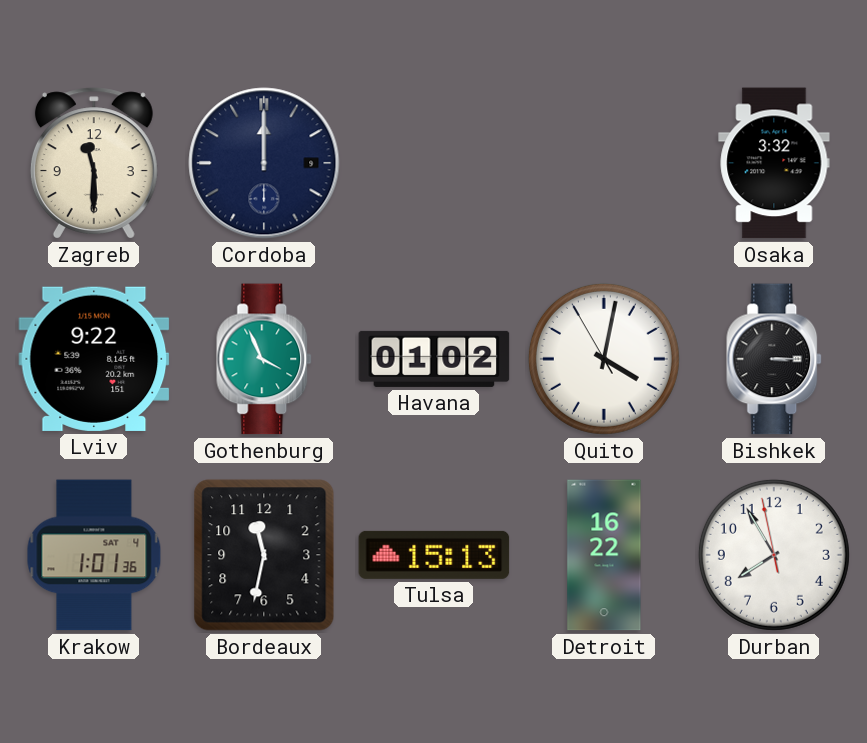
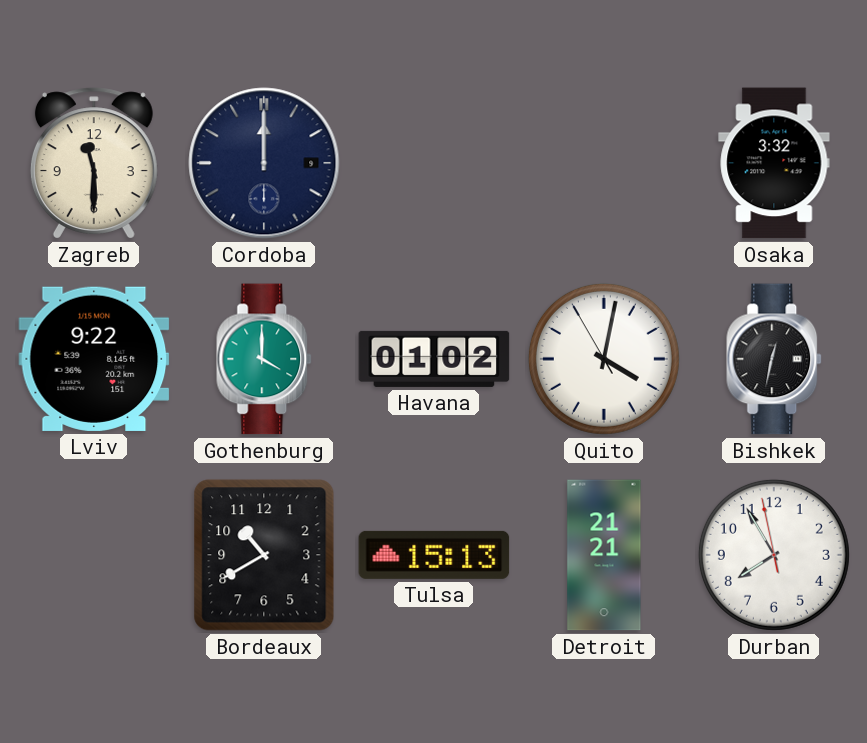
Gothenburg: 3:56 -> 4:00 (265, 359)
Bishkek: 3:15 -> 12:32 (775, 359)
Krakow: 1:01 -> none (94, 555)
Bordeaux: 11:32 -> 10:40 (264, 555)
Detroit: 16:22 -> 21:21 (604, 555)
